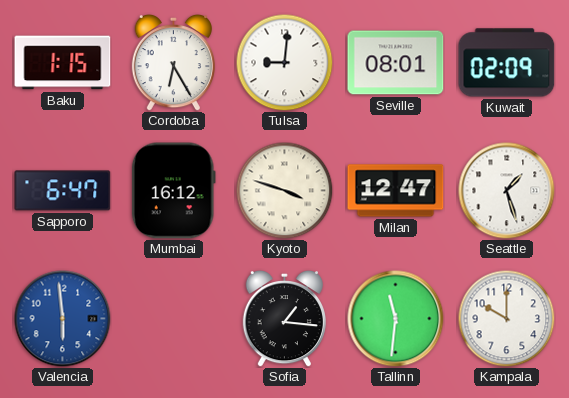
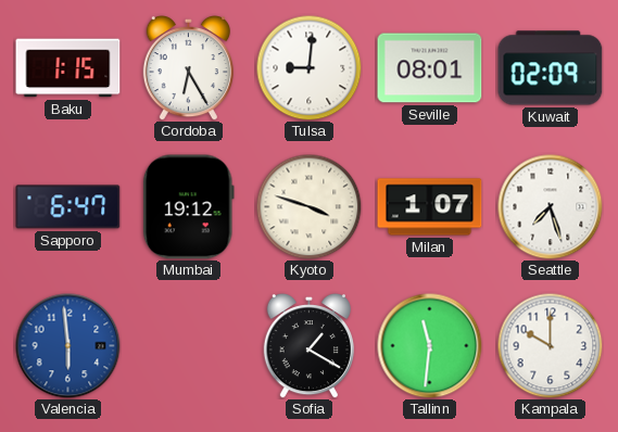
Mumbai: 16:12 -> 19:12 (188, 207)
Milan: 12:47 -> 1:07 (430, 207)
Seattle: 1:27 -> 7:27 (551, 207)
Sofia: 1:16 -> 1:20 (308, 345)
